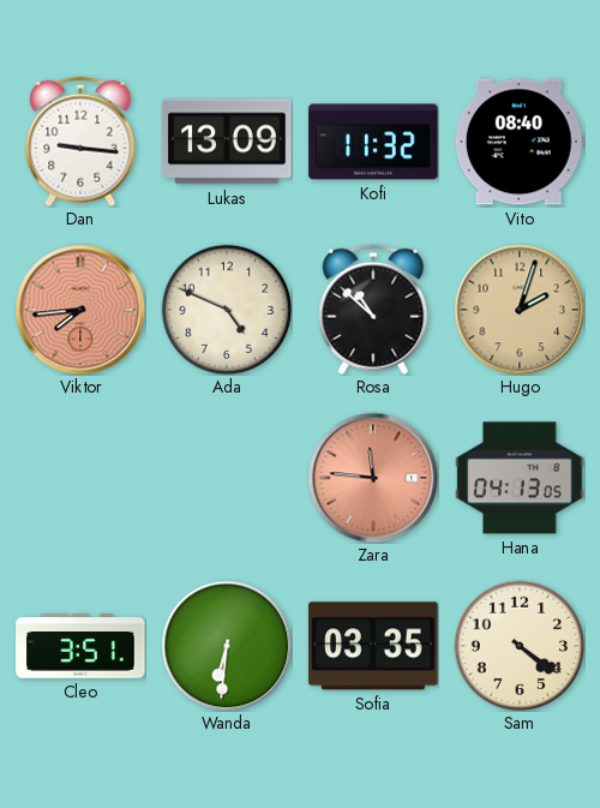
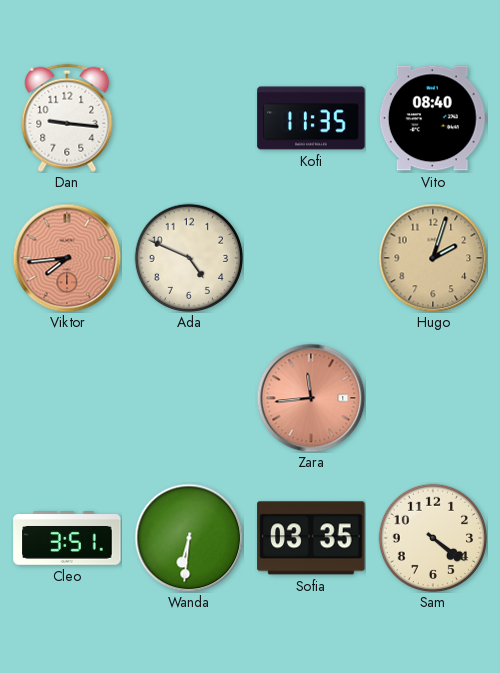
Lukas: 13:09 -> none (227, 142)
Kofi: 11:32 -> 11:35 (311, 118)
Rosa: 10:52 -> none (373, 310)
Zara: 11:46 -> 11:44 (311, 398)
Hana: 04:13 -> none (520, 478)
